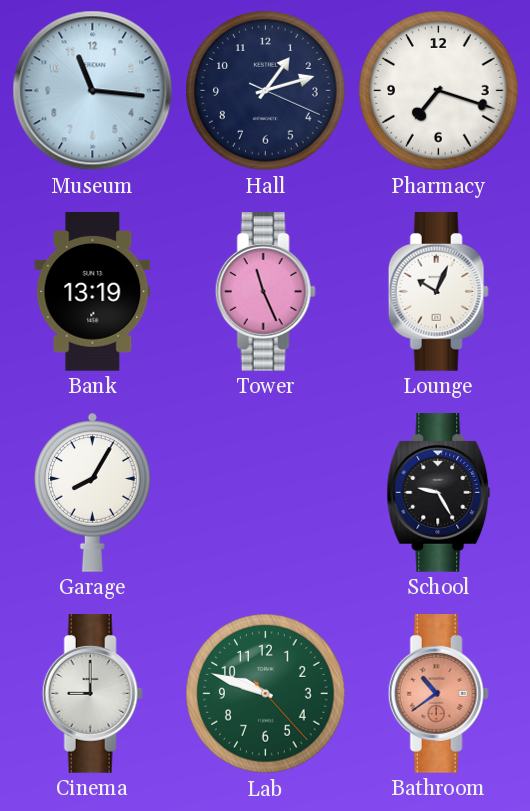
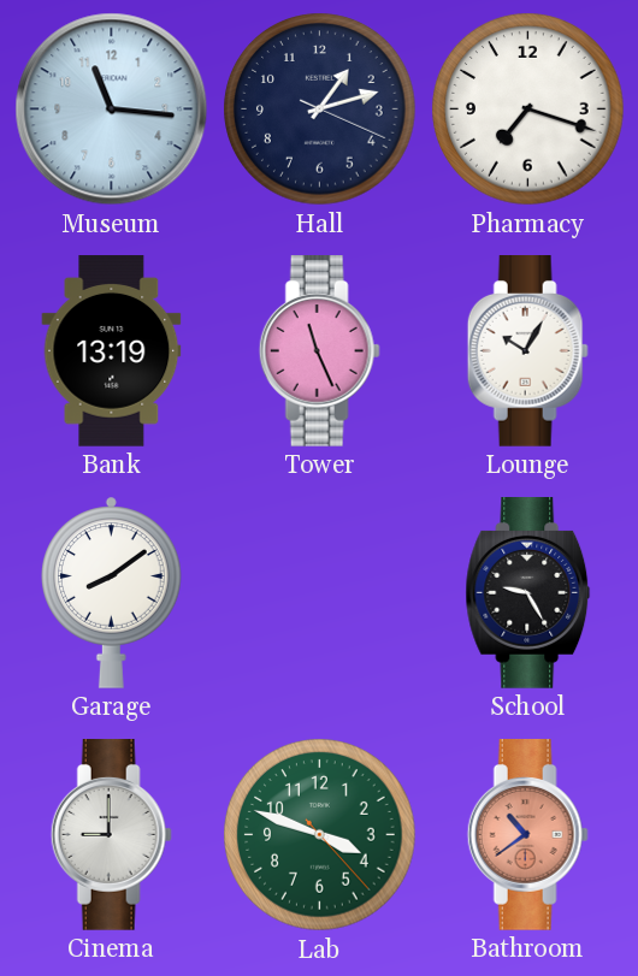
Lounge: 10:04 -> 10:05 (527, 351)
Garage: 8:05 -> 8:09 (112, 592)
Lab: 9:48 -> 3:48 (320, 835)
